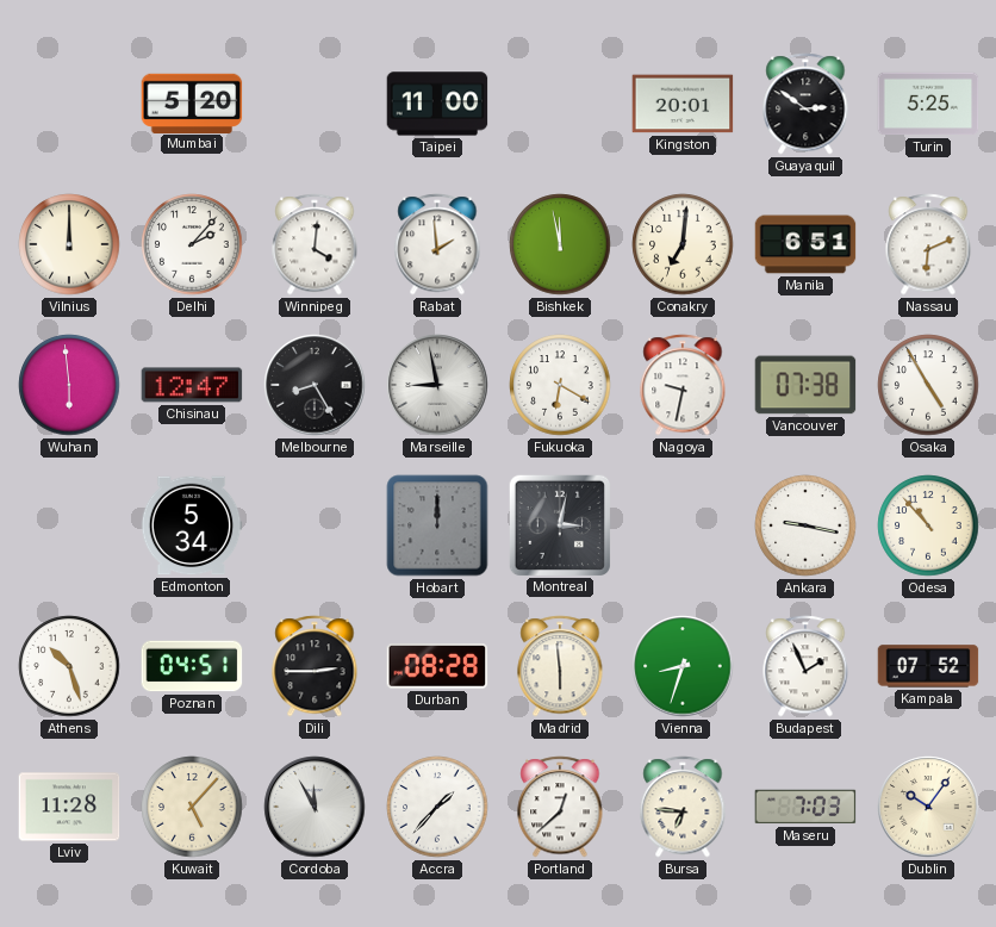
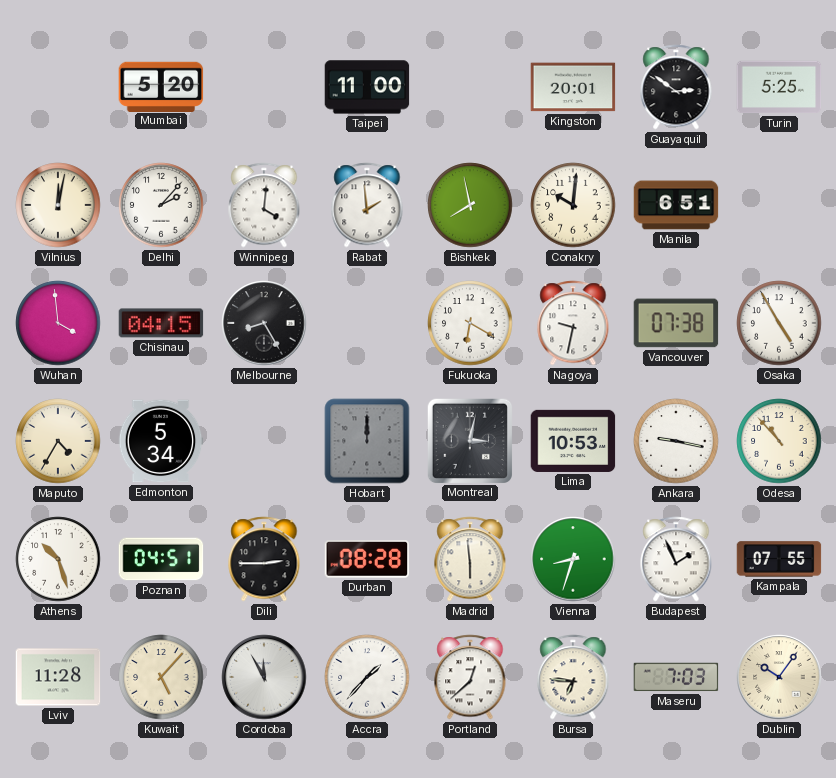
Vilnius: 12:00 -> 12:02 (58, 205)
Bishkek: 11:58 -> 7:58 (470, 205)
Conakry: 7:01 -> 10:01 (573, 205)
Nassau: 6:11 -> none (928, 244)
Wuhan: 5:59 -> 3:59 (58, 323)
Chisinau: 12:47 -> 04:15 (161, 323)
Marseille: 8:58 -> none (437, 385)
Maputo: none -> 4:35 (58, 441)
Lima: none -> 10:53 (573, 441)
Kampala: 07:52 -> 07:55 (779, 559)
